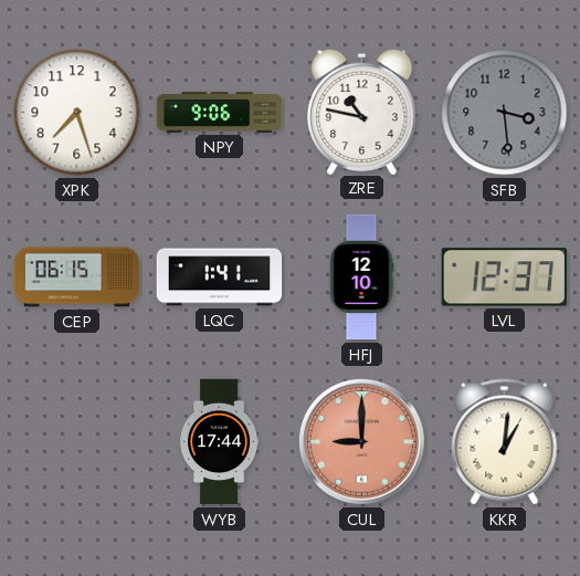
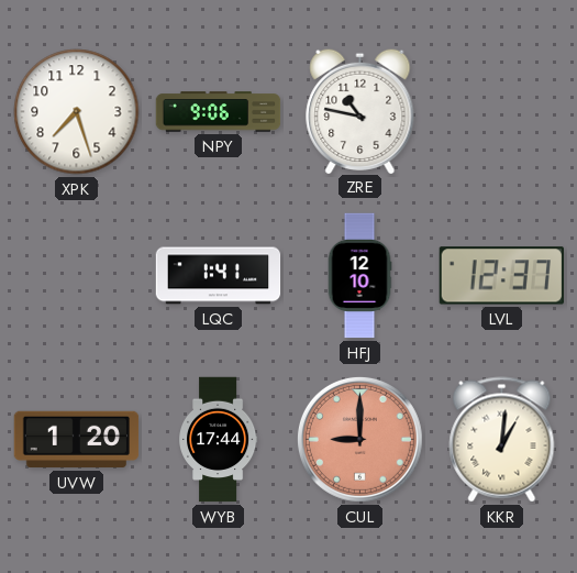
SFB: 3:29 -> none (505, 113)
CEP: 06:15 -> none (77, 277)
UVW: none -> 1:20 (77, 440)
